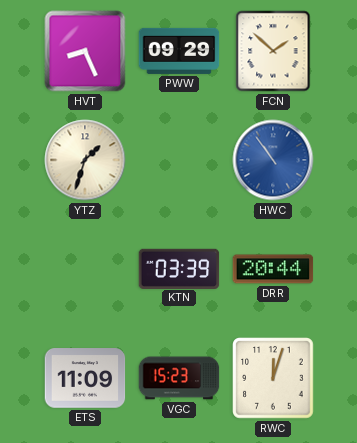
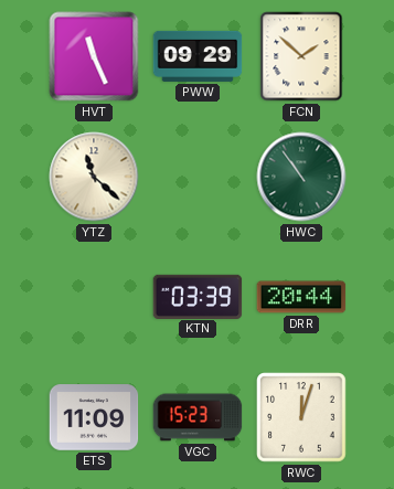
HVT: 8:26 -> 11:26 (94, 56)
YTZ: 1:33 -> 11:22 (94, 177)
HWC dial: blue -> green (301, 177)
